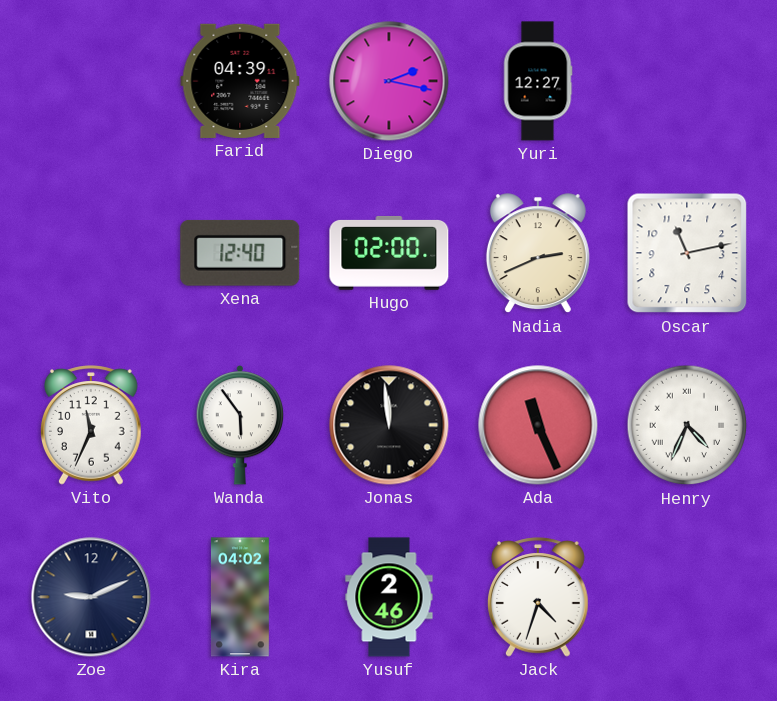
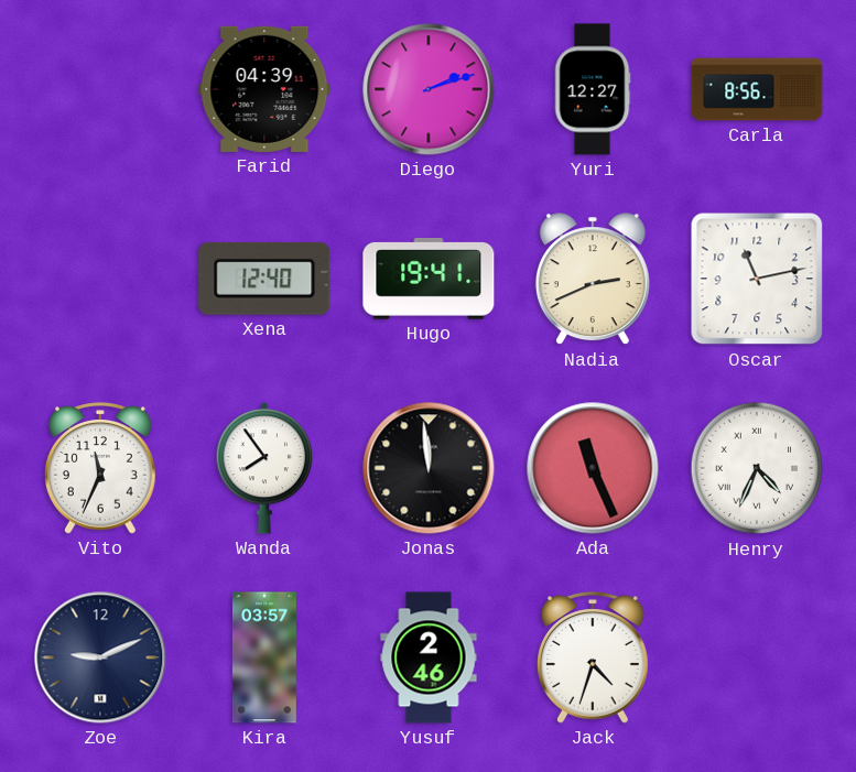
Diego: 2:17 -> 2:12 (429, 89)
Carla: none -> 8:56 (757, 89)
Hugo: 02:00 -> 19:41 (429, 279)
Wanda: 5:54 -> 7:54 (264, 469)
Kira: 04:02 -> 03:57 (264, 657)
